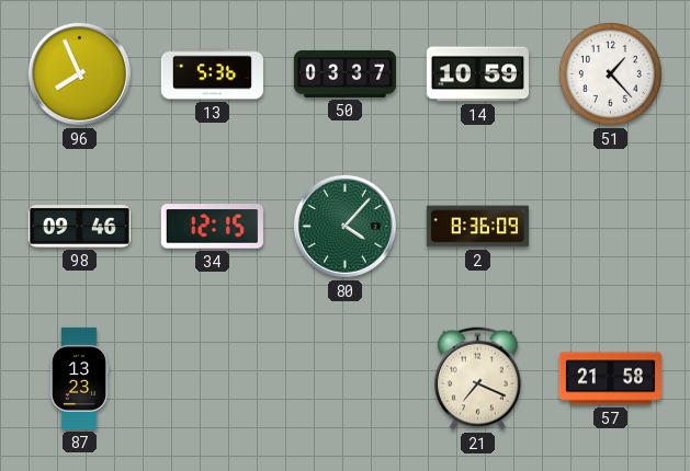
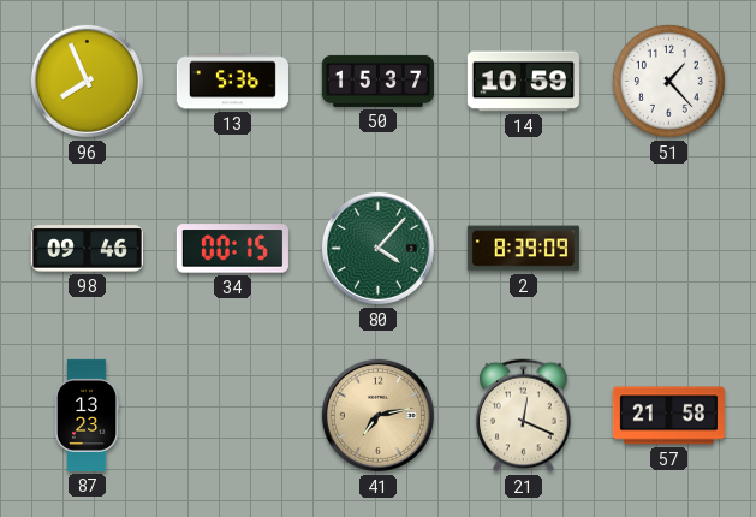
50: 03:37 -> 15:37 (377, 81)
34: 12:15 -> 00:15 (232, 249)
2: 8:36 -> 8:39 (523, 249)
41: none -> 7:13 (377, 415)
21: 7:19 -> 12:19 (524, 416)
